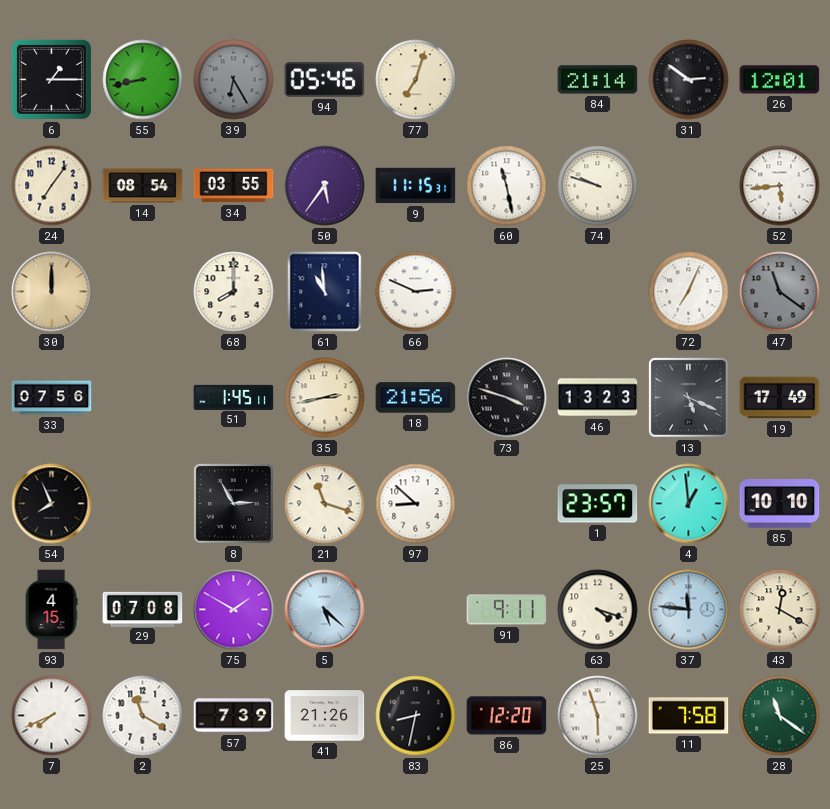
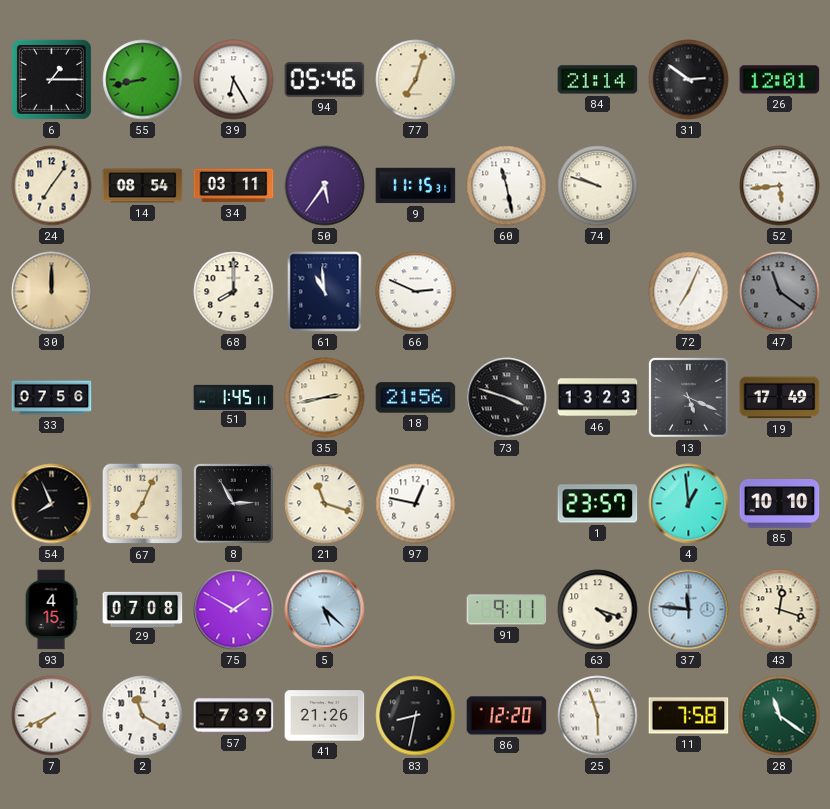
39 dial: grey -> white (234, 80)
34: 03:55 -> 03:11 (234, 186)
67: none -> 7:04 (143, 504)
97: 8:52 -> 12:47 (416, 504)
43: 12:20 -> 12:18 (780, 610)
